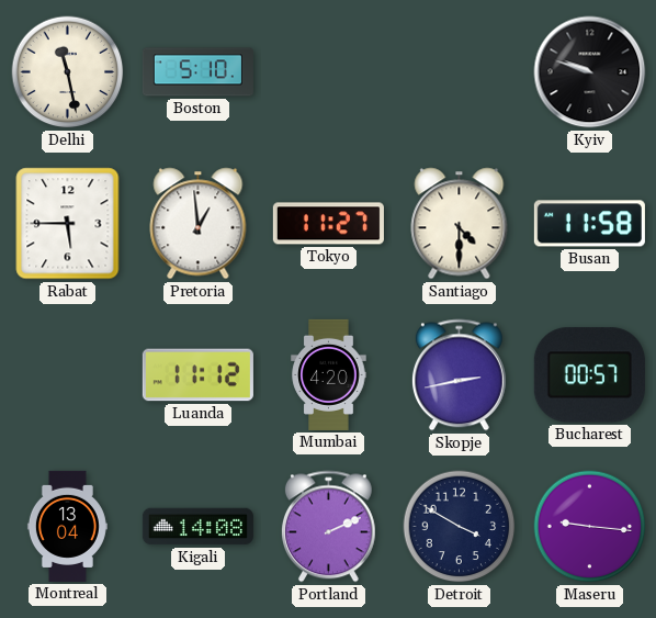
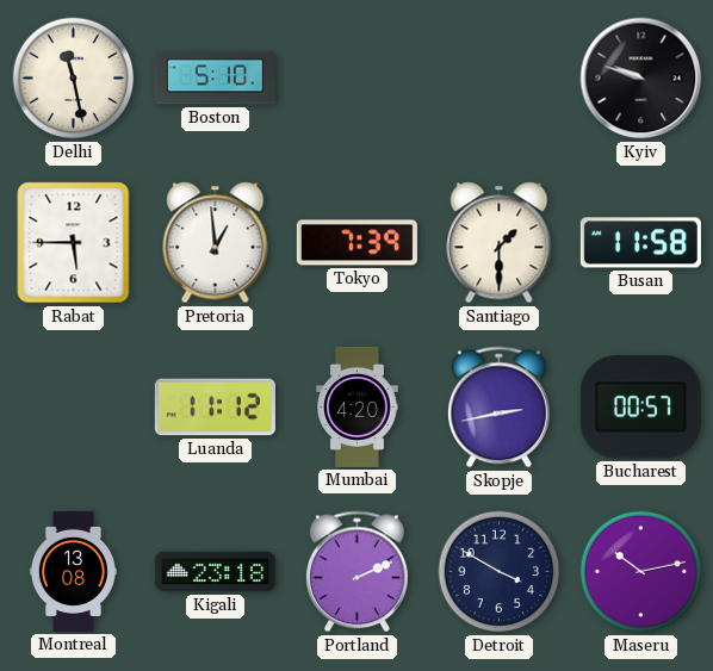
Tokyo: 11:27 -> 7:39 (356, 243)
Santiago: 4:30 -> 1:30 (500, 243)
Montreal: 13:04 -> 13:08 (73, 571)
Kigali: 14:08 -> 23:18 (215, 572)
Maseru: 9:16 -> 10:13 (641, 572)
